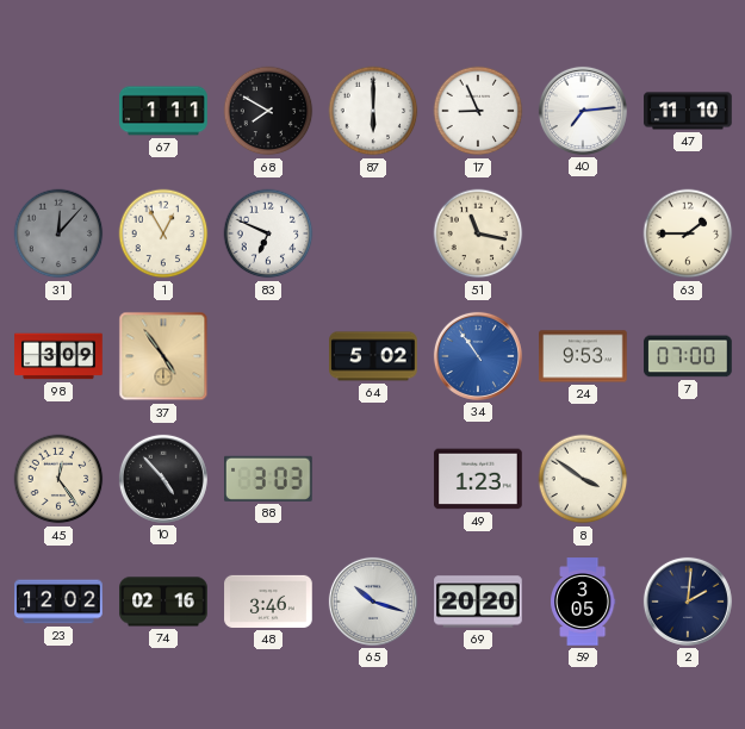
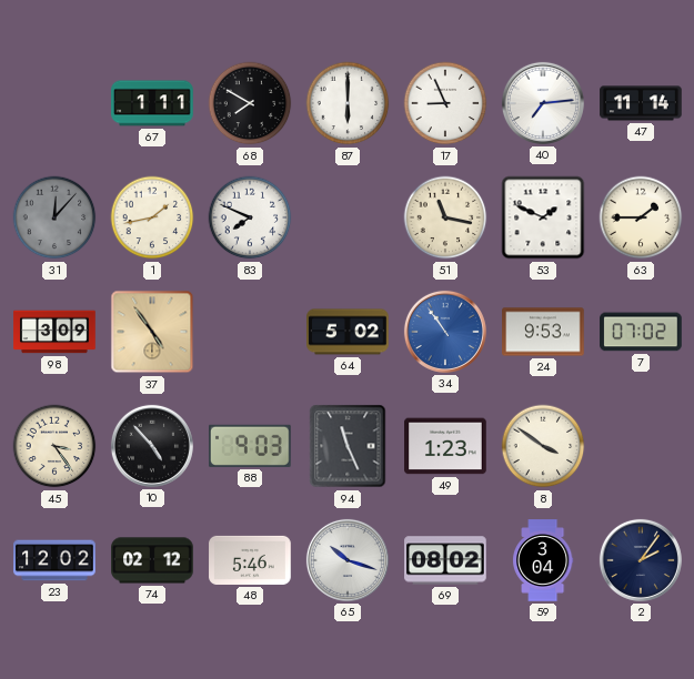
47: 11:10 -> 11:14 (641, 103)
1: 12:55 -> 1:43 (152, 217)
83: 6:49 -> 7:49 (250, 217)
53: none -> 1:49 (543, 217)
7: 07:00 -> 07:02 (641, 332)
45: 12:24 -> 3:24 (54, 446)
88: 3:03 -> 9:03 (251, 446)
94: none -> 11:26 (348, 446)
74: 02:16 -> 02:12 (152, 560)
48: 3:46 -> 5:46 (250, 560)
69: 20:20 -> 08:02 (445, 560)
59: 3:05 -> 3:04 (544, 560)
2: 2:01 -> 2:06 (641, 560)
